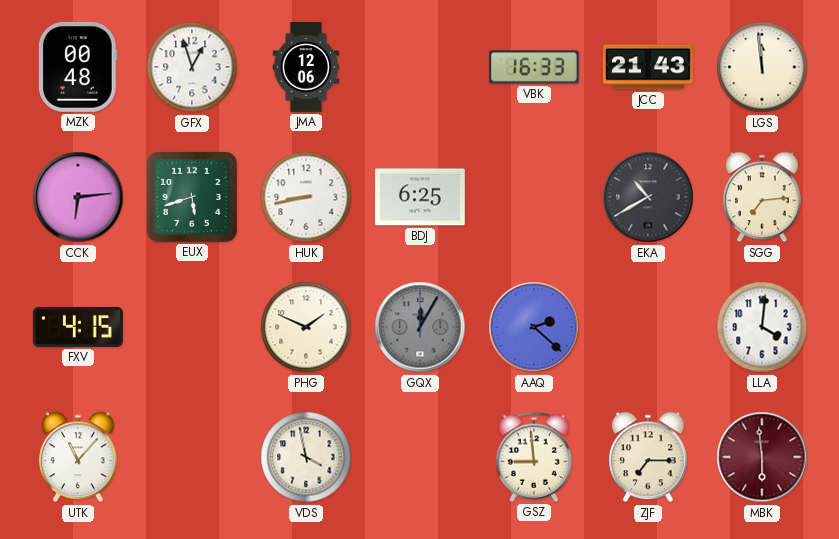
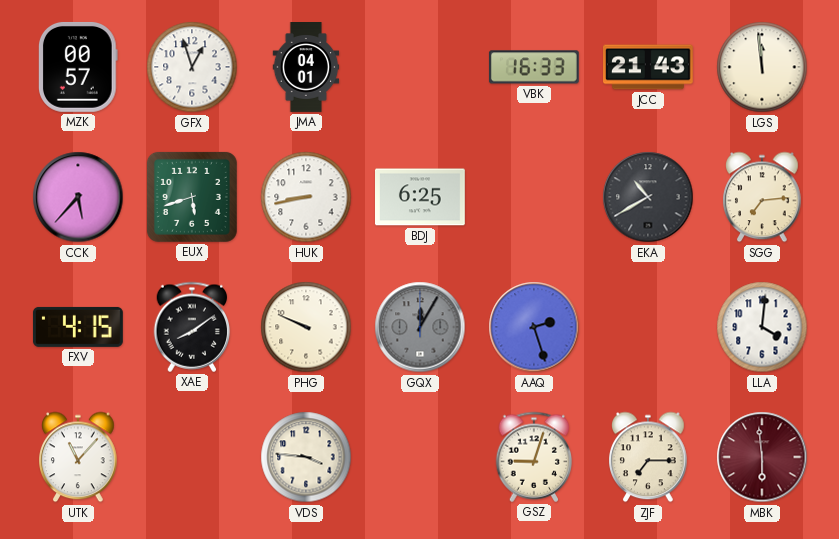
MZK: 00:48 -> 00:57 (78, 67)
JMA: 12:06 -> 04:01 (306, 68)
CCK: 6:14 -> 5:37 (78, 197)
XAE: none -> 8:09 (192, 327)
PHG: 1:49 -> 9:49 (306, 327)
AAQ: 2:22 -> 2:27 (534, 327)
VDS: 3:58 -> 3:46 (306, 457)
GSZ: 8:59 -> 9:03 (534, 457)
